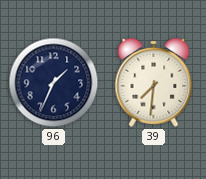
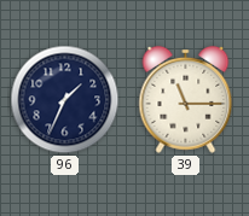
39: 7:31 -> 11:15 (186, 99)
